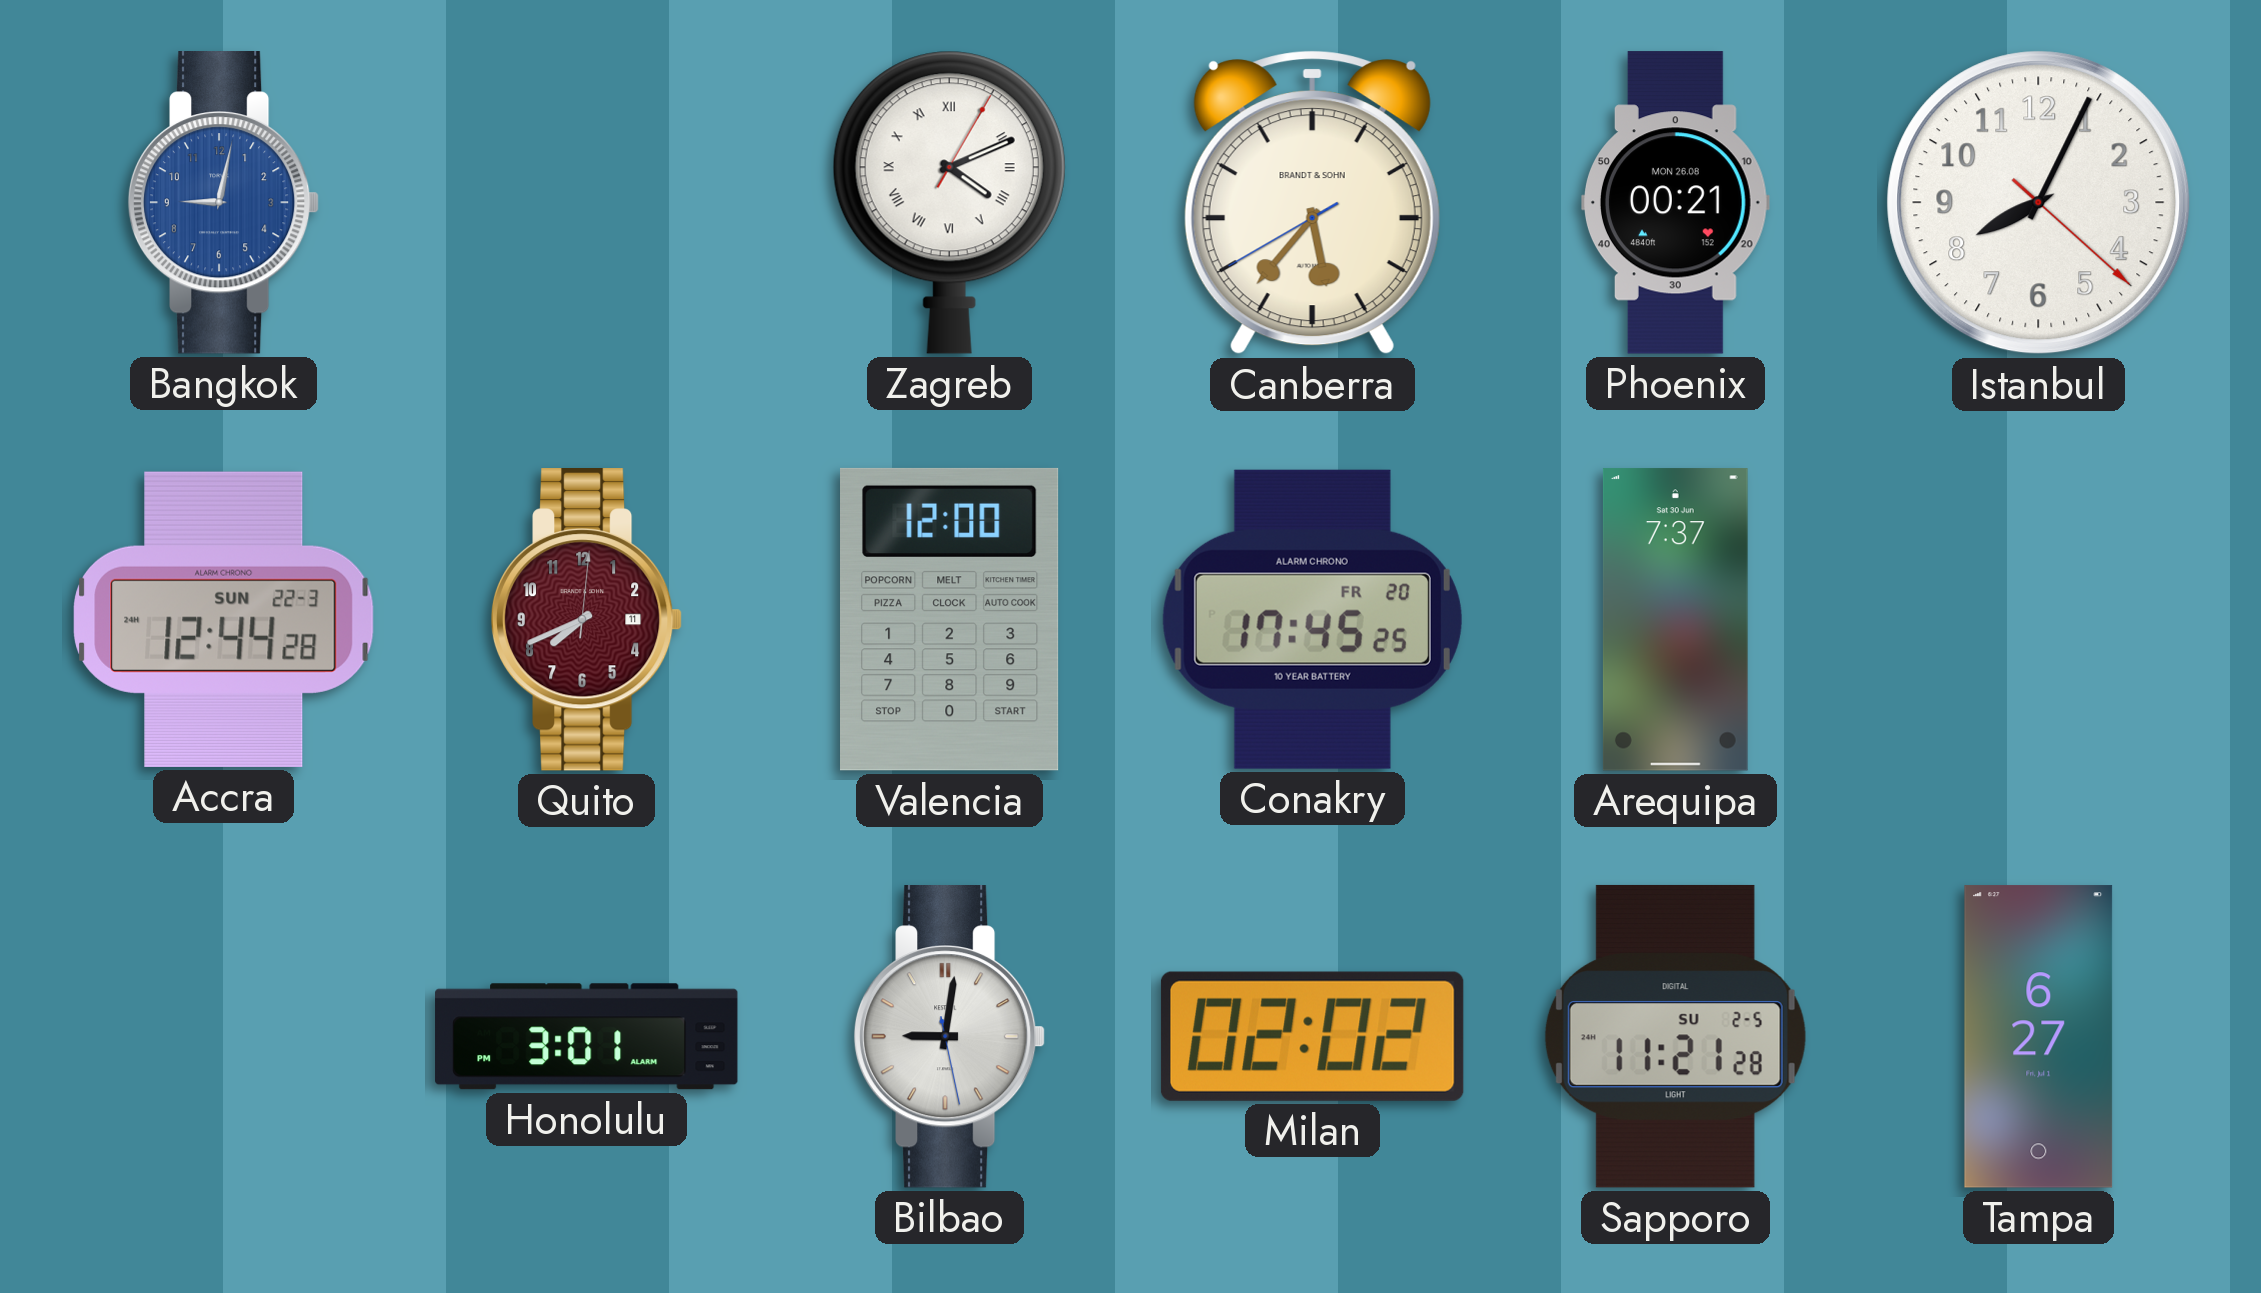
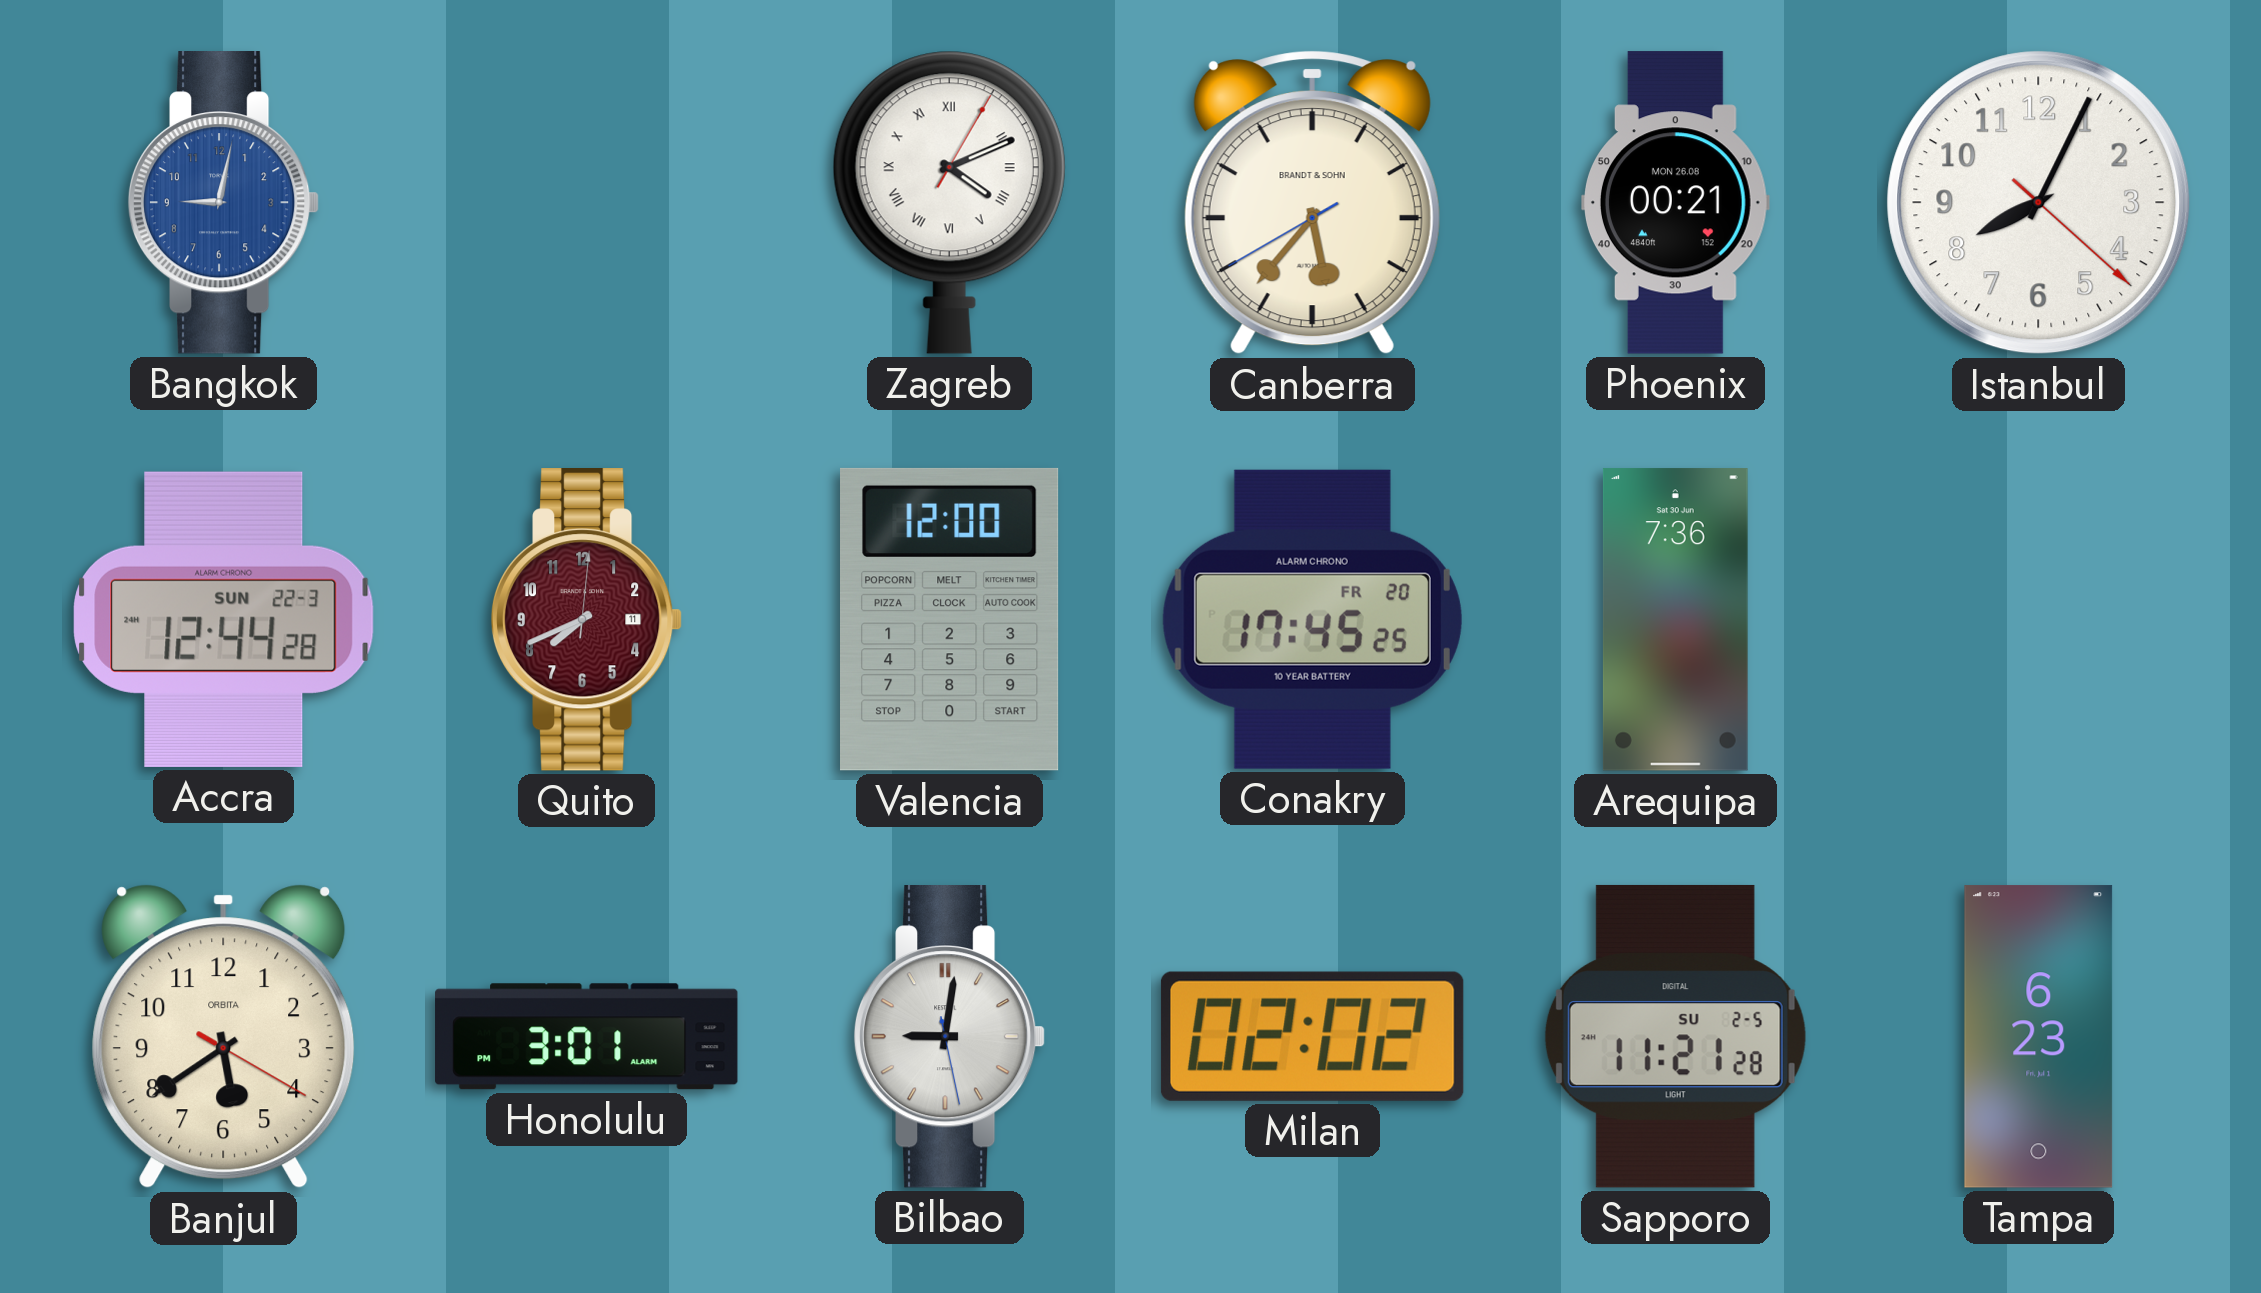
Arequipa: 7:37 -> 7:36 (1675, 620)
Banjul: none -> 5:39 (224, 1037)
Tampa: 6:27 -> 6:23 (2039, 1037)
